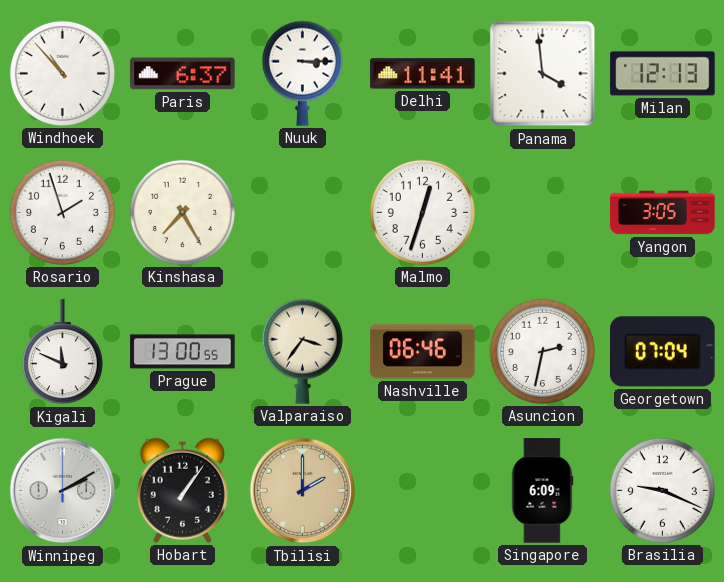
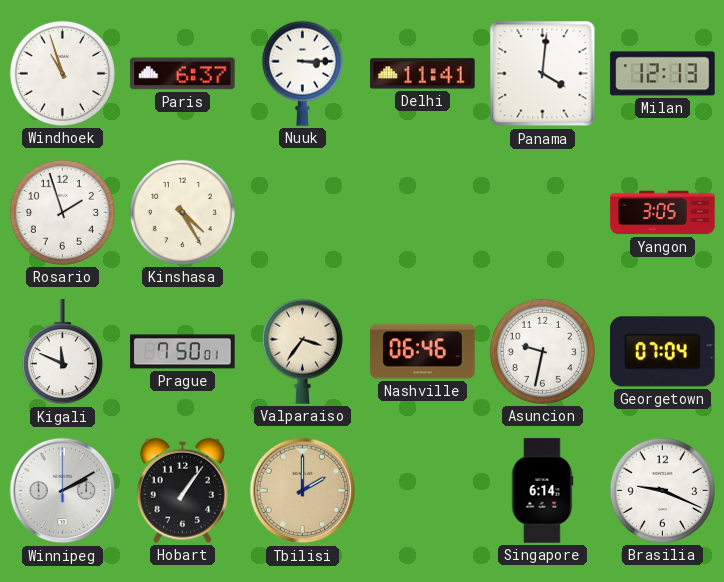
Windhoek: 10:53 -> 10:57 (62, 73)
Panama: 3:59 -> 4:01 (543, 74)
Kinshasa: 7:25 -> 4:25 (182, 212)
Malmo: 12:33 -> none (422, 212)
Prague: 13:00 -> 7:50 (183, 352)
Asuncion: 2:32 -> 9:32 (542, 351)
Singapore: 6:09 -> 6:14 (542, 491)
